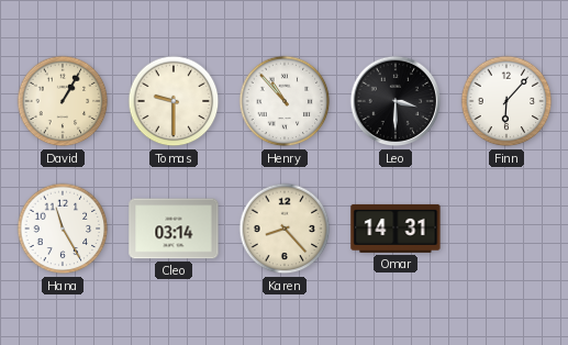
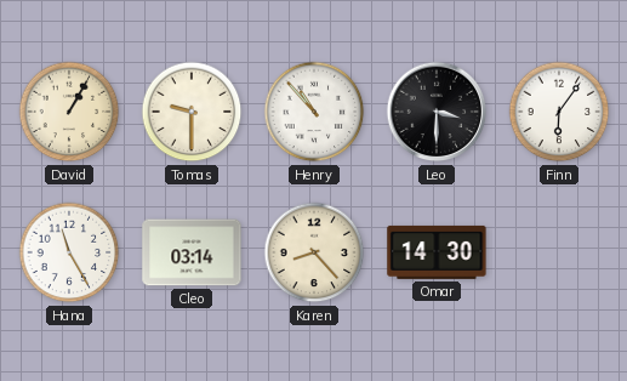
Finn: 6:07 -> 6:06 (559, 112)
Omar: 14:31 -> 14:30 (437, 252)
